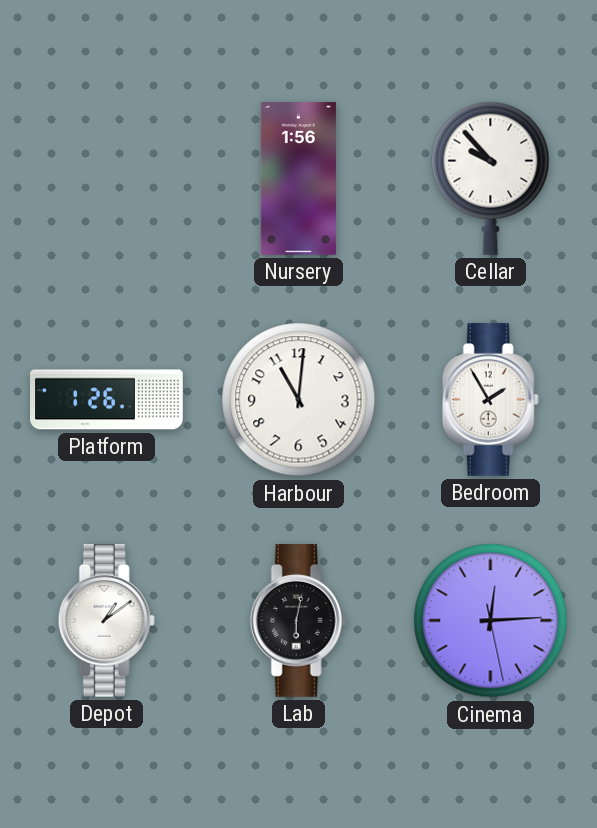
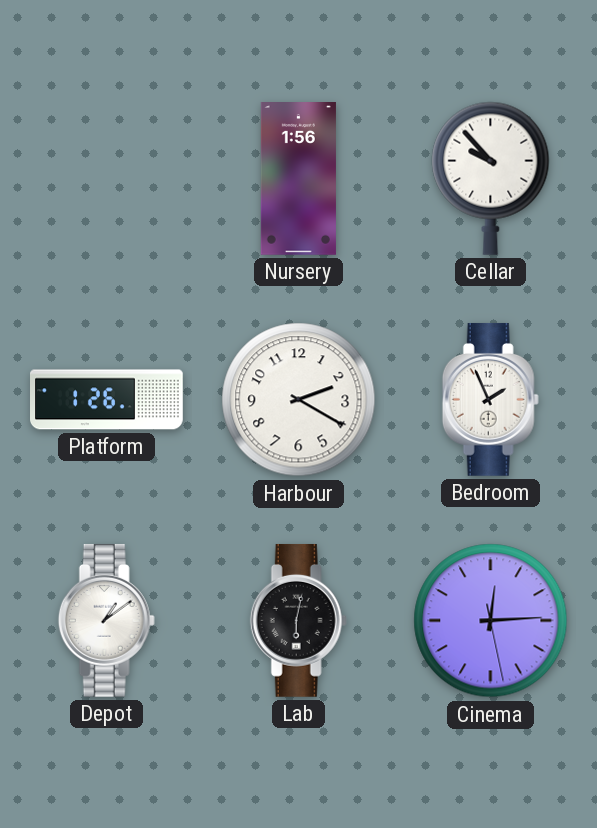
Harbour: 11:01 -> 2:20 (299, 400)
Bedroom: 1:55 -> 1:56 (490, 399)
